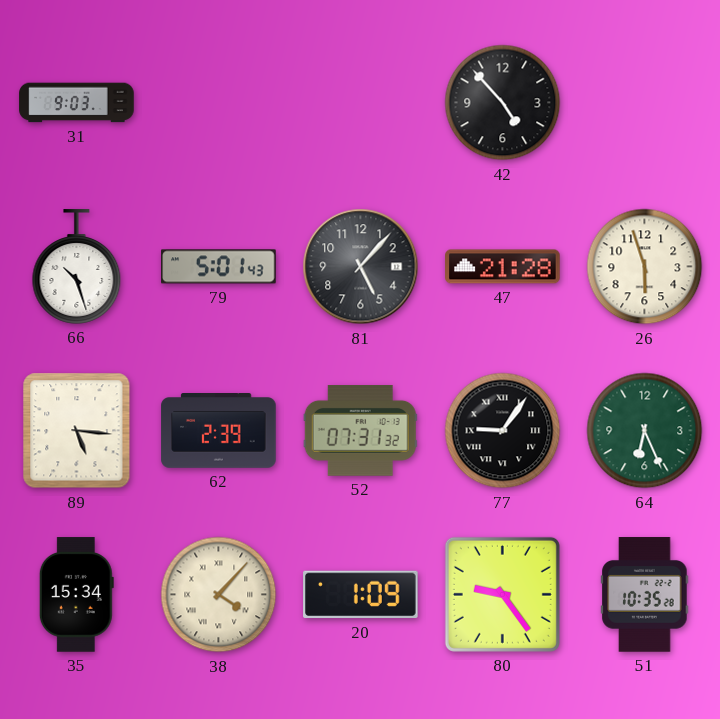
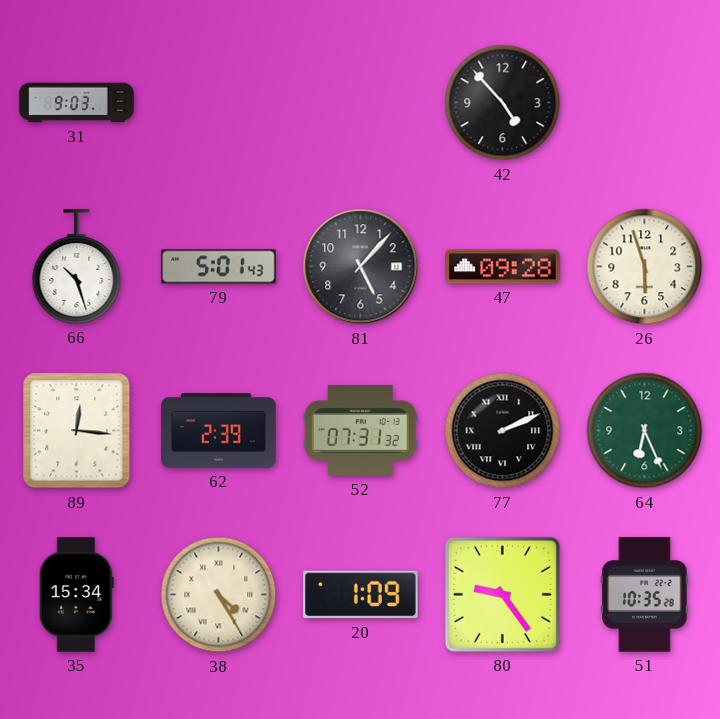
47: 21:28 -> 09:28 (503, 267)
89: 5:16 -> 12:16 (77, 431)
77: 9:06 -> 2:11 (503, 431)
38: 4:07 -> 4:25 (219, 595)
